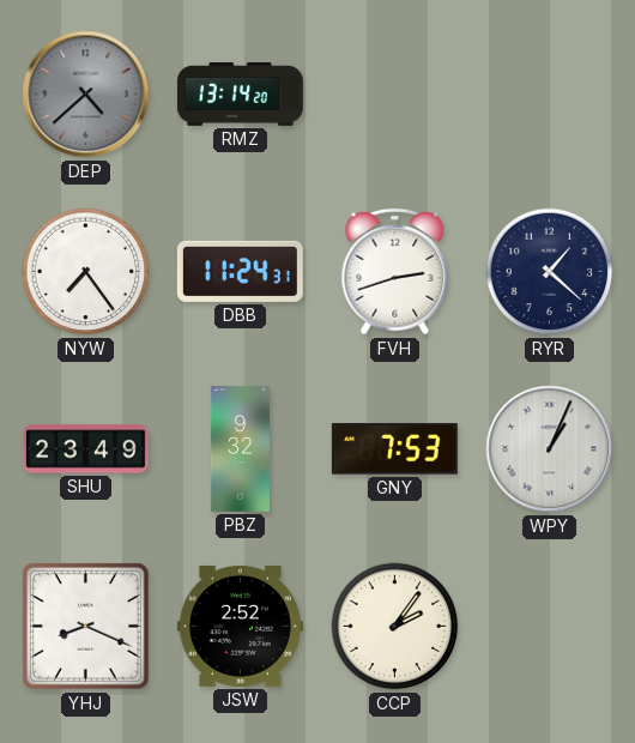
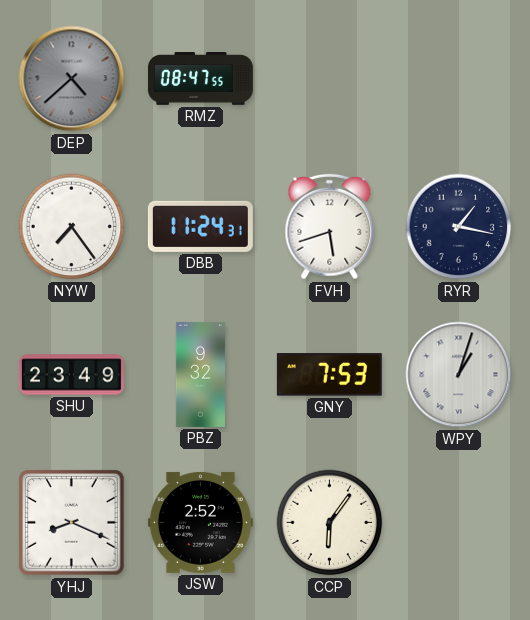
RMZ: 13:14 -> 08:47 (200, 79)
FVH: 2:42 -> 5:42 (330, 227)
RYR: 1:22 -> 1:17 (459, 227)
WPY: 1:04 -> 1:03 (459, 375)
CCP: 2:06 -> 6:06 (330, 523)
